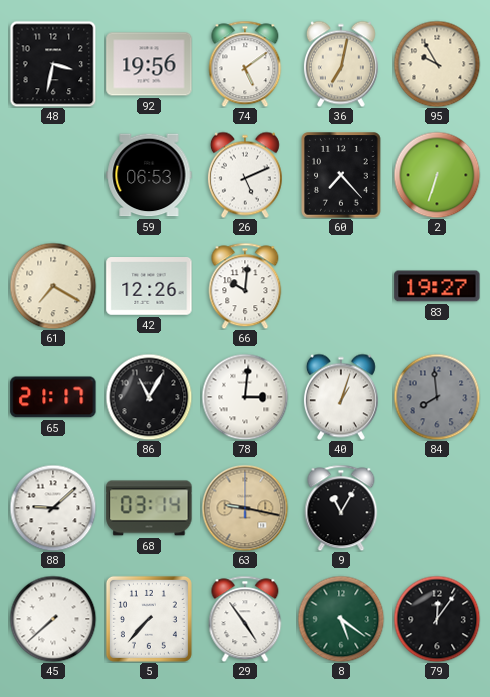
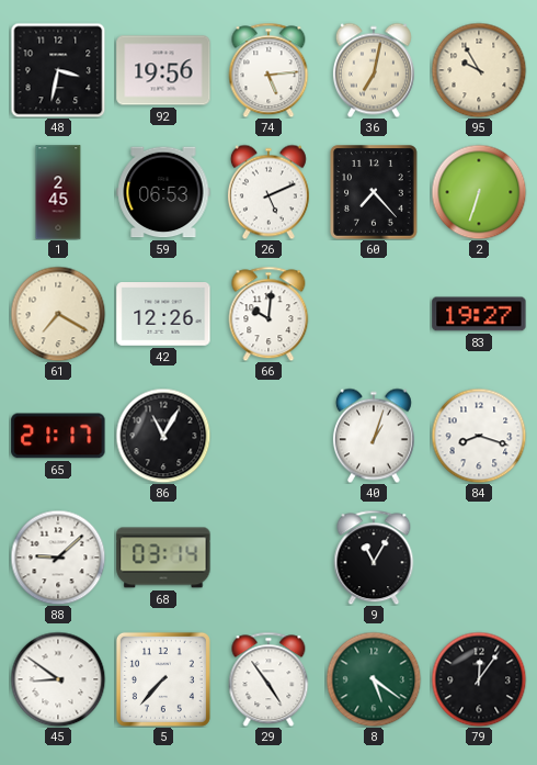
74: 5:09 -> 5:14 (268, 70)
1: none -> 2:45 (58, 192)
78: 3:01 -> none (245, 397)
84: 7:59 -> 8:18 (479, 436)
84 dial: grey -> white (479, 436)
63: 9:17 -> none (245, 508)
45: 7:38 -> 8:51 (58, 679)
